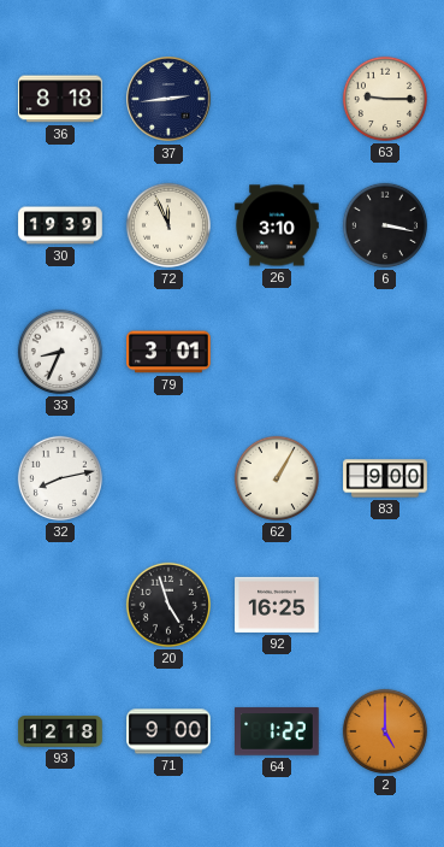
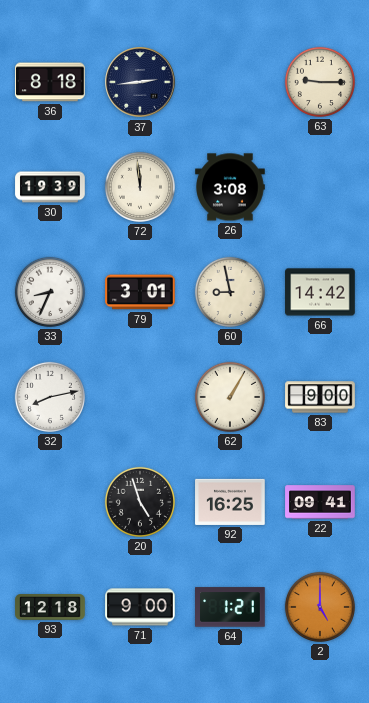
72: 11:56 -> 11:59 (140, 187)
26: 3:10 -> 3:08 (230, 187)
6: 3:17 -> none (385, 225)
60: none -> 8:58 (230, 292)
66: none -> 14:42 (320, 292)
22: none -> 09:41 (320, 502)
64: 1:22 -> 1:21 (231, 607)
